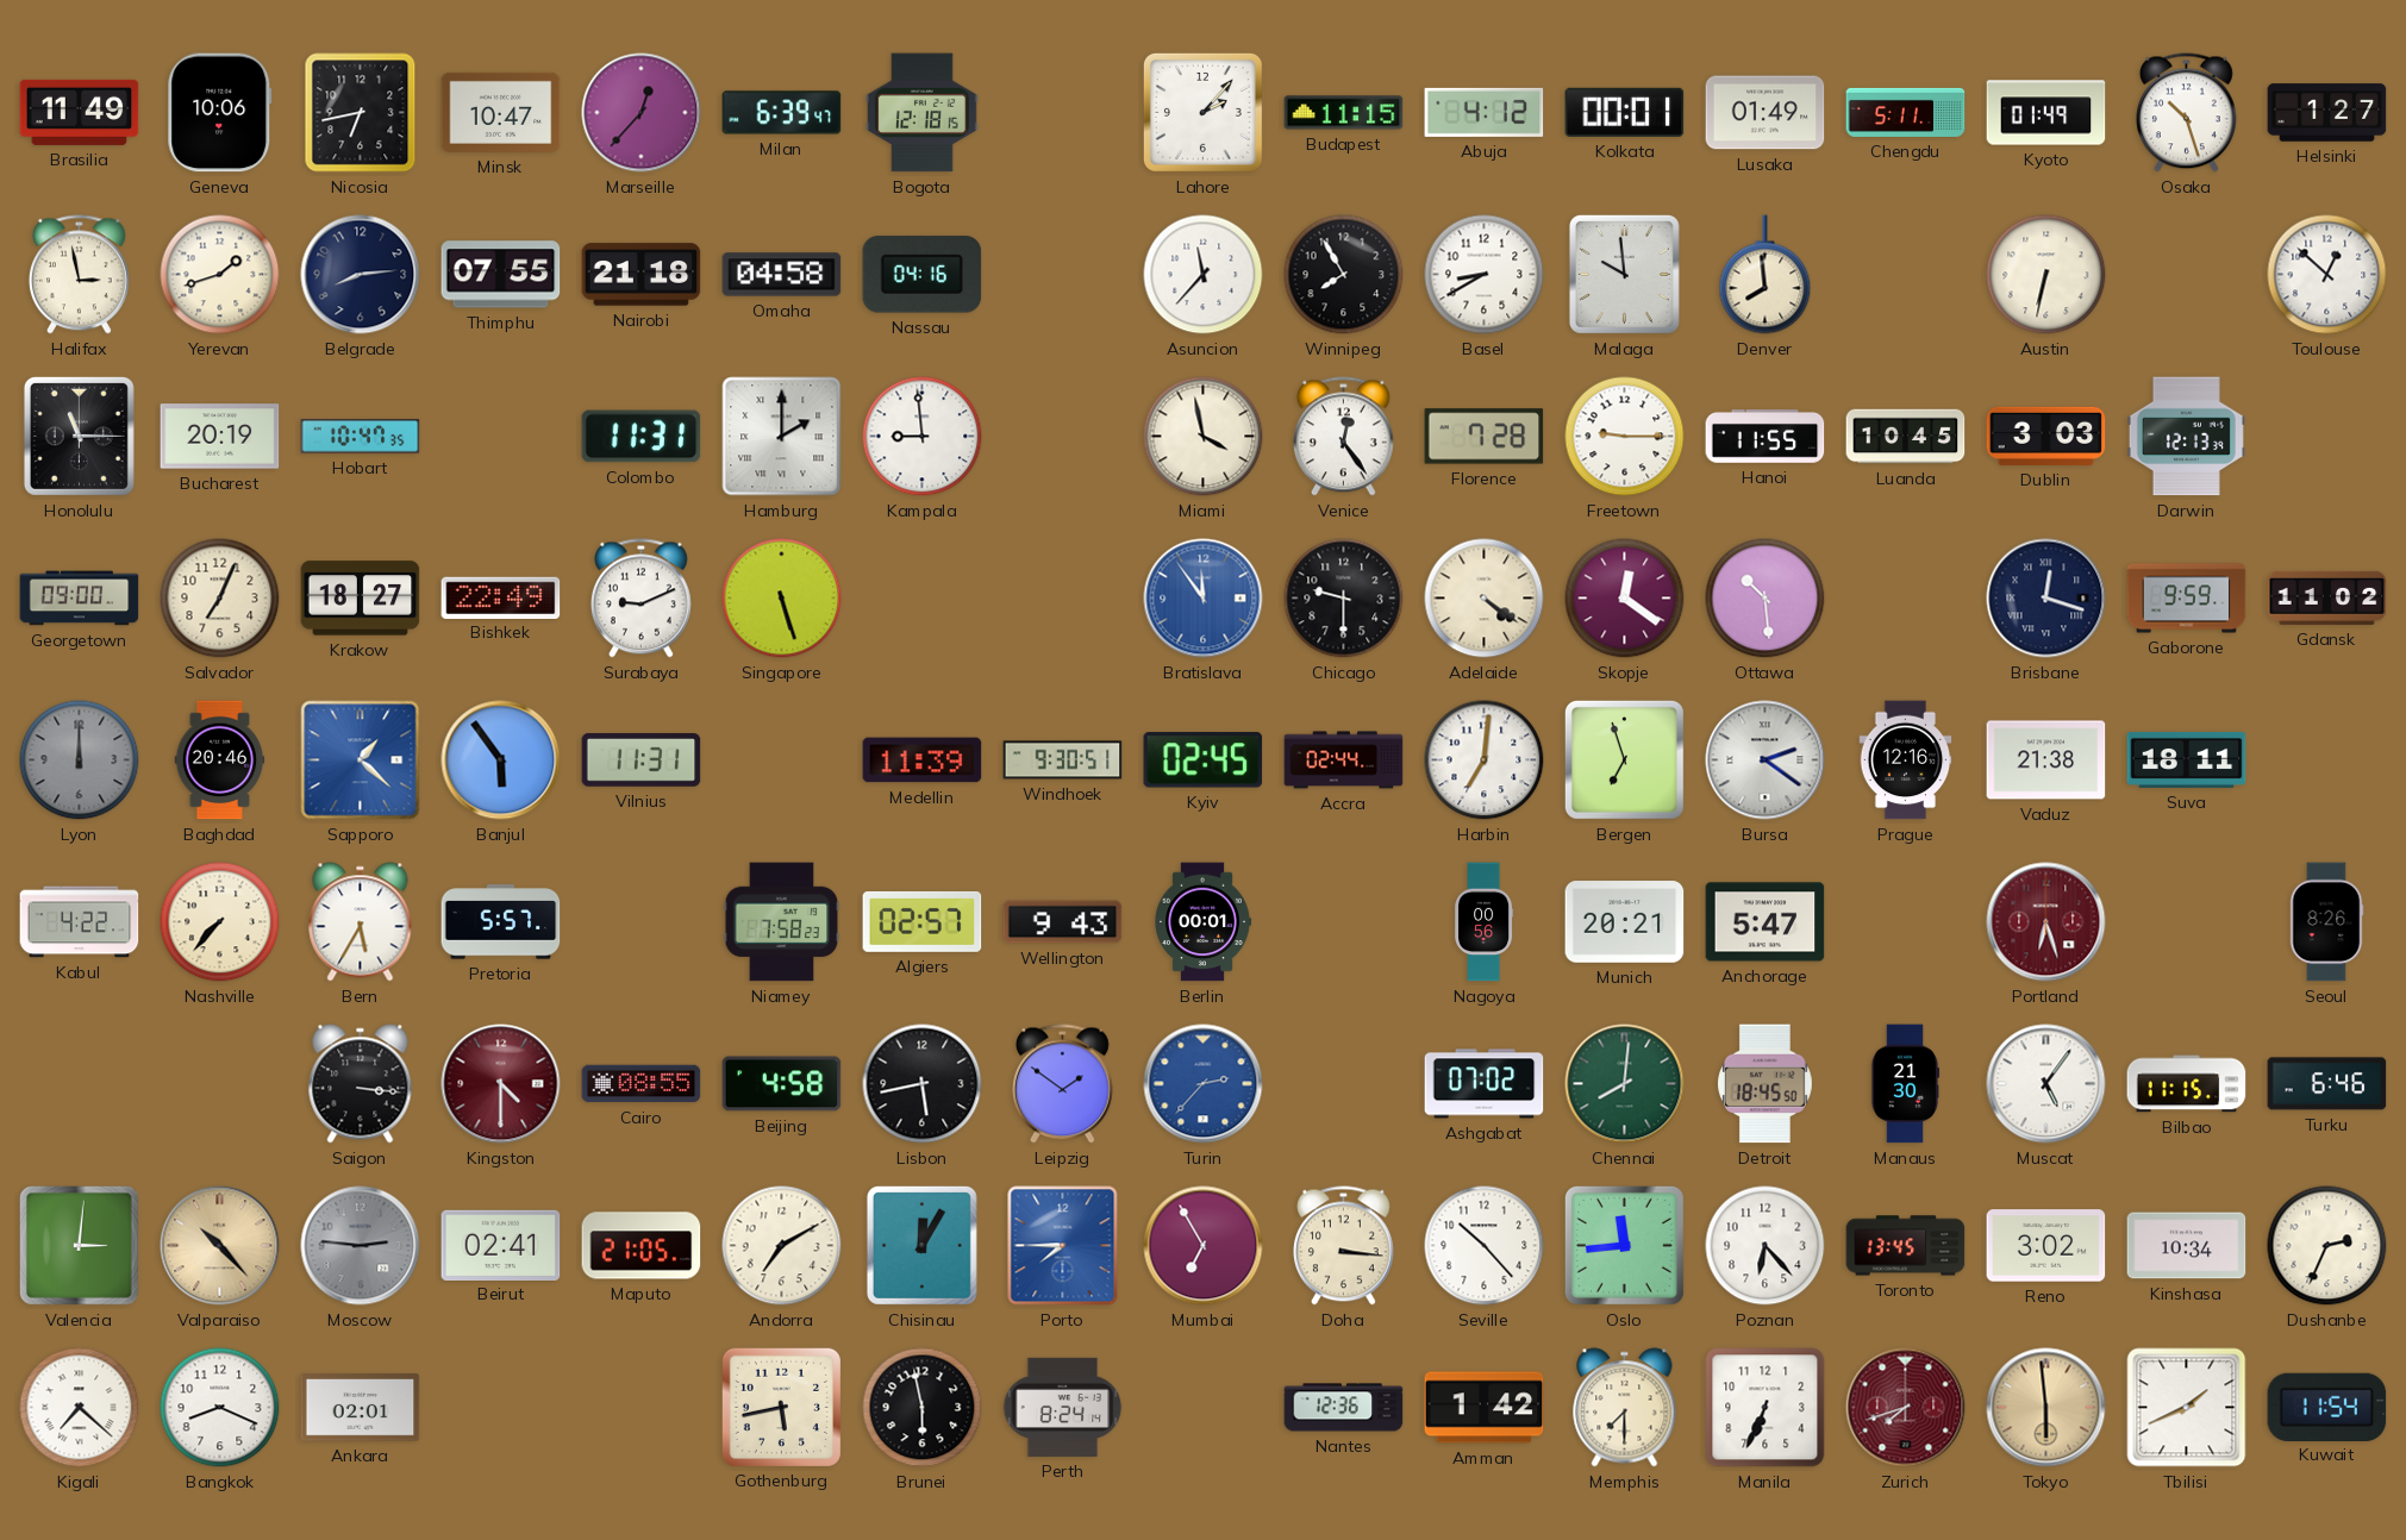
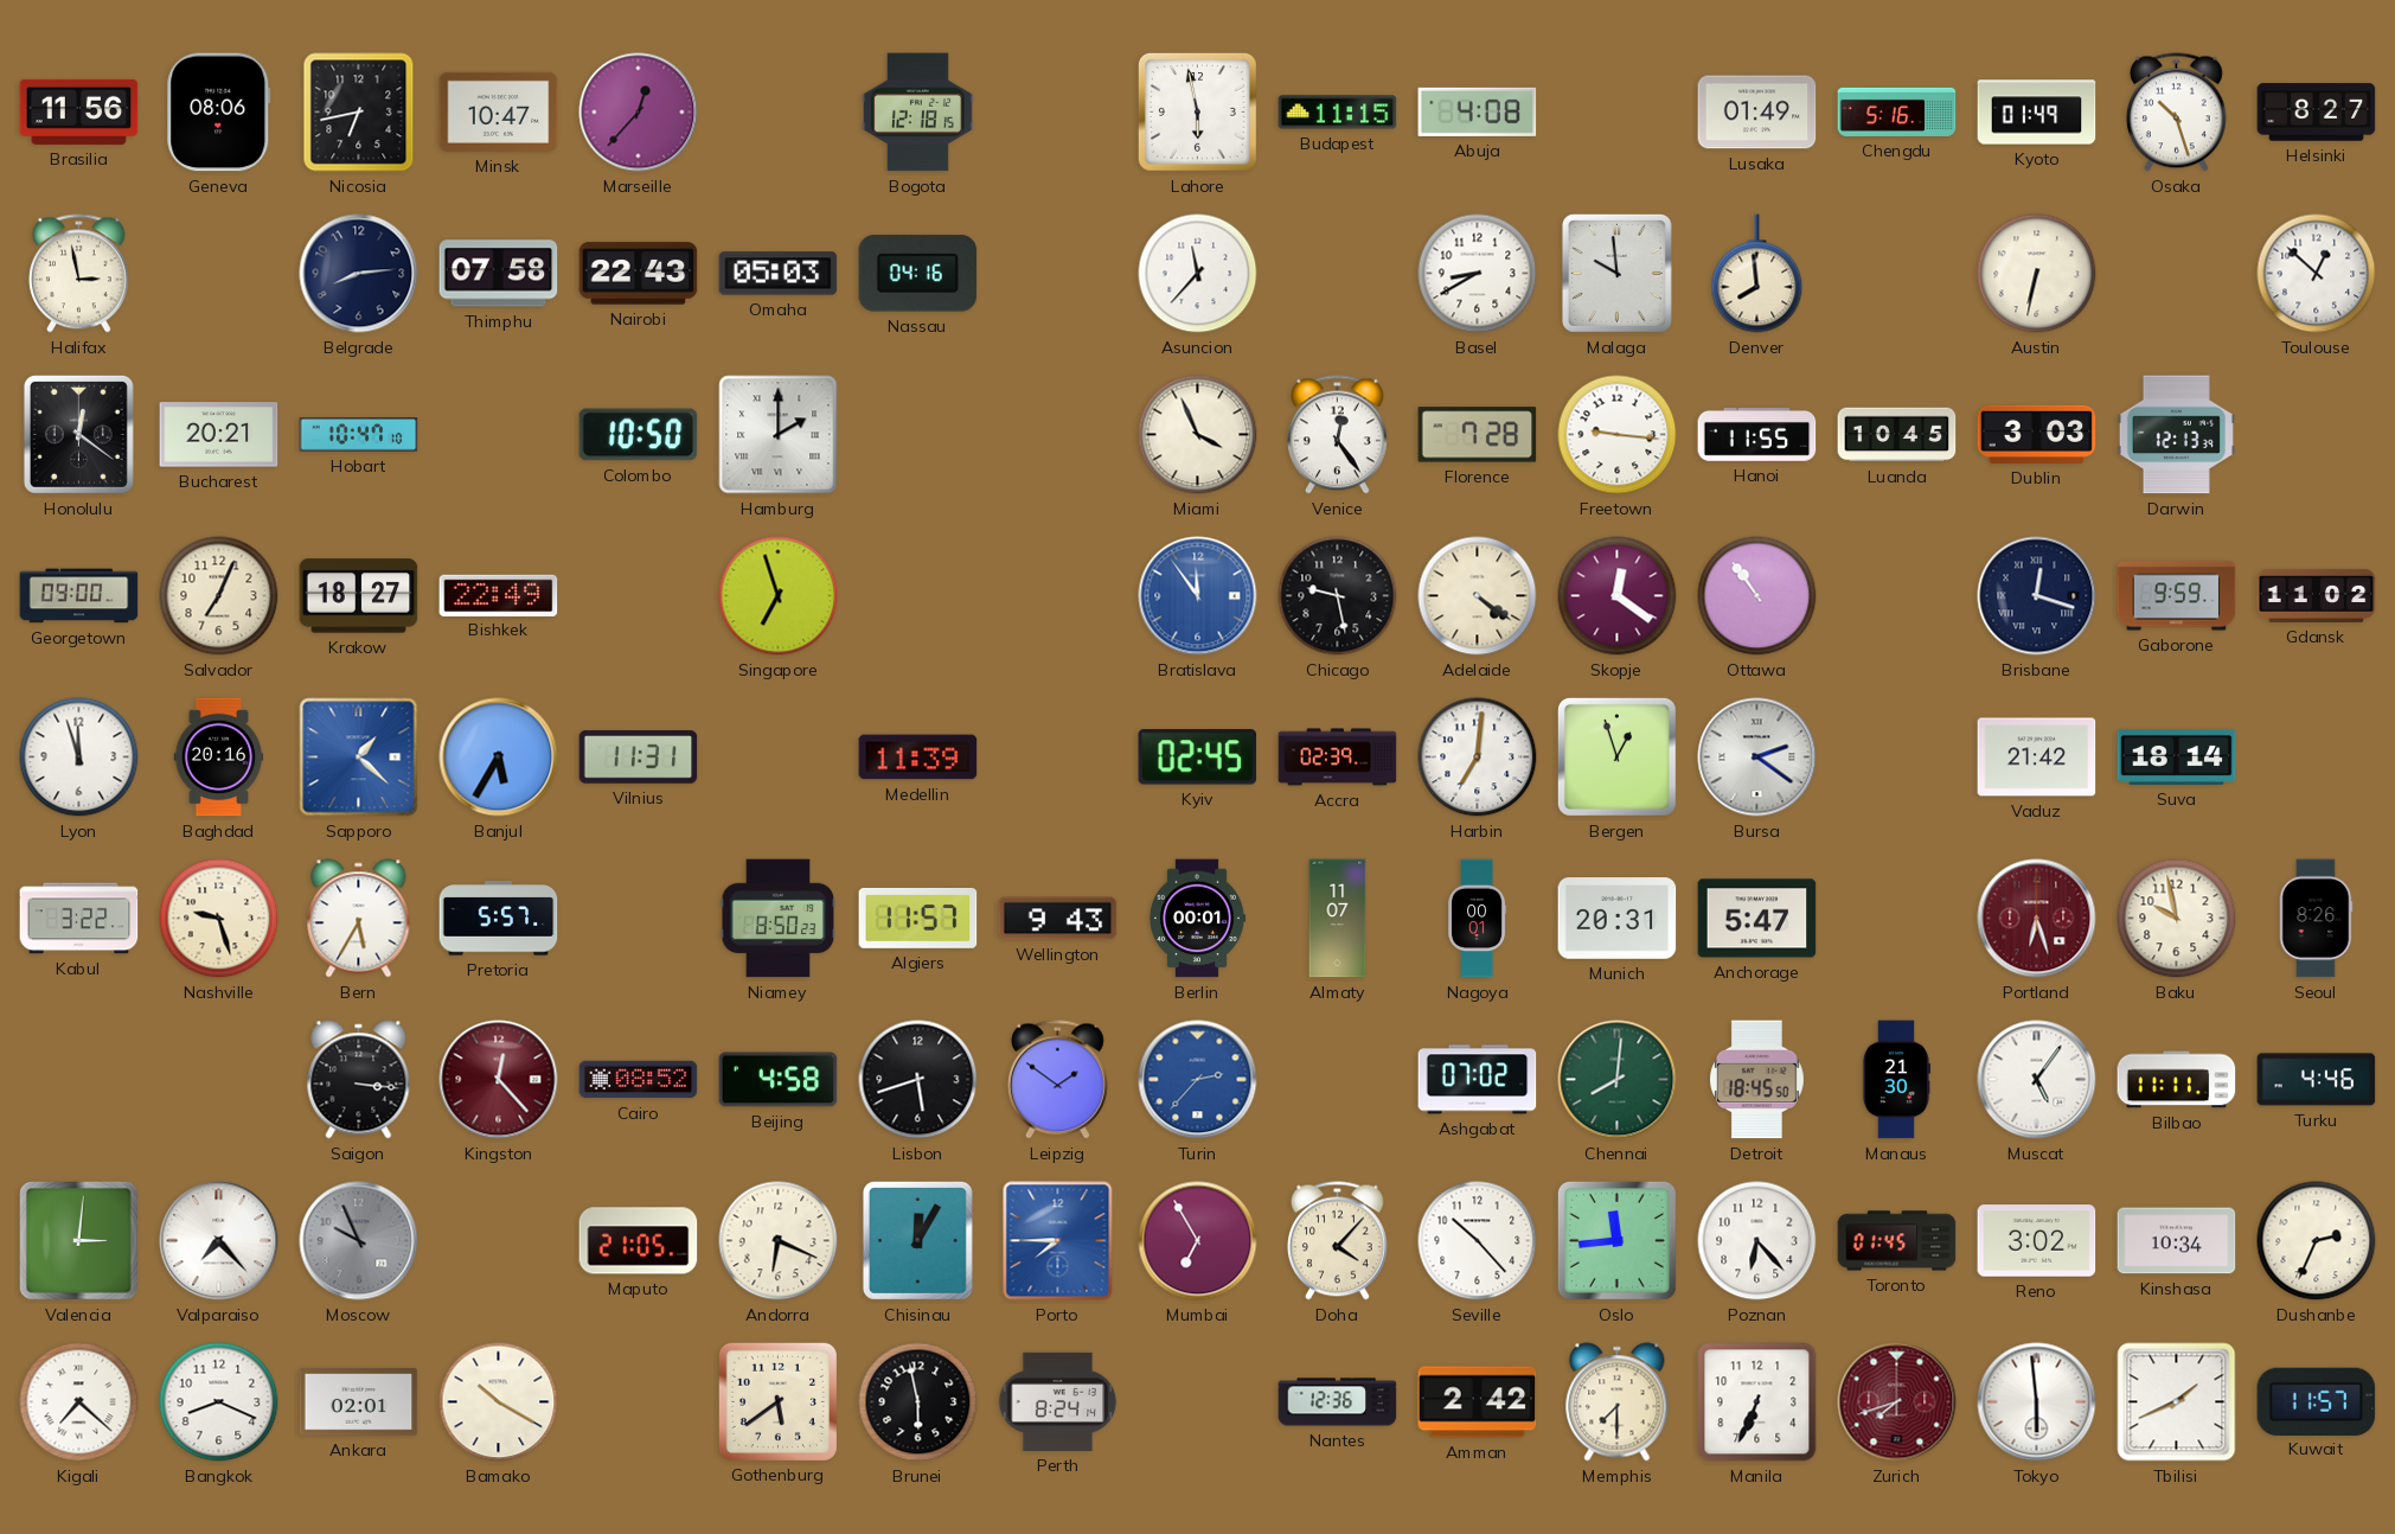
Brasilia: 11:49 -> 11:56 (79, 111)
Geneva: 10:06 -> 08:06 (219, 113)
Milan: 6:39 -> none (782, 113)
Lahore: 2:07 -> 5:58 (1197, 111)
Abuja: 4:12 -> 4:08 (1478, 111)
Kolkata: 00:01 -> none (1625, 112)
Chengdu: 5:11 -> 5:16 (1897, 111)
Helsinki: 1:27 -> 8:27 (2317, 113)
Yerevan: 1:42 -> none (220, 275)
Thimphu: 07:55 -> 07:58 (499, 274)
Nairobi: 21:18 -> 22:43 (639, 274)
Omaha: 04:58 -> 05:03 (779, 274)
Winnipeg: 7:55 -> none (1344, 275)
Honolulu: 11:15 -> 12:21 (78, 434)
Bucharest: 20:19 -> 20:21 (219, 435)
Hobart: 10:47:35 -> 10:47:10 (359, 435)
Colombo: 11:31 -> 10:50 (639, 435)
Kampala: 8:59 -> none (923, 437)
Miami: 3:58 -> 3:56 (1198, 435)
Freetown: 9:15 -> 9:16 (1618, 435)
Surabaya: 9:11 -> none (640, 599)
Singapore: 5:27 -> 6:57 (779, 596)
Chicago: 9:30 -> 9:28 (1338, 596)
Ottawa: 10:29 -> 10:54 (1757, 596)
Lyon: 12:00 -> 11:57 (79, 758)
Lyon dial: grey -> white (79, 758)
Baghdad: 20:46 -> 20:16 (219, 758)
Banjul: 5:54 -> 5:35 (499, 758)
Windhoek: 9:30 -> none (1063, 760)
Accra: 02:44 -> 02:39 (1338, 758)
Bergen: 6:57 -> 12:57 (1616, 756)
Prague: 12:16 -> none (1906, 760)
Vaduz: 21:38 -> 21:42 (2037, 758)
Suva: 18:11 -> 18:14 (2177, 756)
Kabul: 4:22 -> 3:22 (79, 919)
Nashville: 7:37 -> 9:27 (219, 919)
Niamey: 7:58 -> 8:50 (779, 919)
Algiers: 02:57 -> 11:57 (918, 918)
Almaty: none -> 11:07 (1338, 919)
Nagoya: 00:56 -> 00:01 (1478, 919)
Munich: 20:21 -> 20:31 (1618, 919)
Baku: none -> 9:58 (2177, 919)
Kingston: 4:30 -> 12:23 (499, 1080)
Cairo: 08:55 -> 08:52 (639, 1080)
Lisbon: 5:43 -> 5:42 (918, 1080)
Bilbao: 11:15 -> 11:11 (2177, 1080)
Turku: 6:46 -> 4:46 (2317, 1080)
Valparaiso: 10:23 -> 7:23 (219, 1241)
Valparaiso dial: champagne -> white (219, 1241)
Moscow: 2:46 -> 9:56 (359, 1241)
Beirut: 02:41 -> none (501, 1245)
Andorra: 7:10 -> 6:19 (779, 1241)
Doha: 3:16 -> 4:07 (1337, 1241)
Toronto: 13:45 -> 01:45 (1897, 1241)
Bamako: none -> 10:20 (499, 1402)
Gothenburg: 5:43 -> 5:39 (777, 1401)
Amman: 1:42 -> 2:42 (1478, 1402)
Tokyo dial: champagne -> white (2037, 1402)
Kuwait: 11:54 -> 11:57 (2317, 1401)
